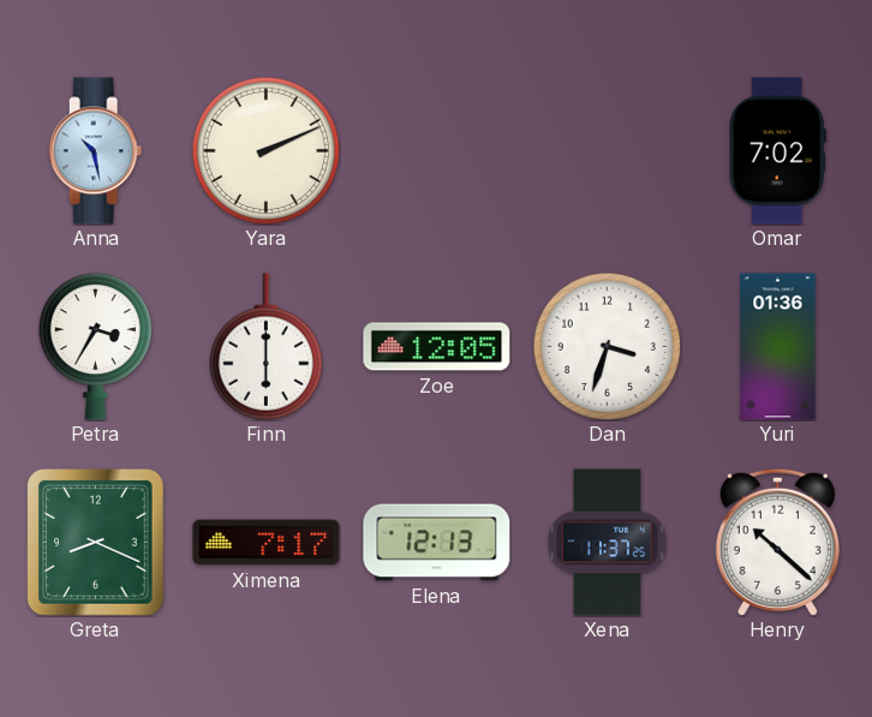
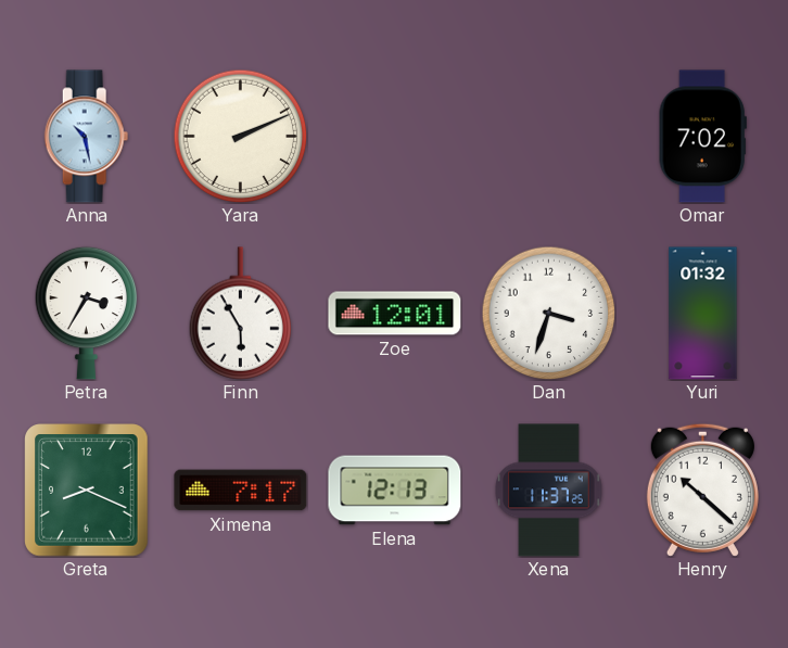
Finn: 6:00 -> 5:55 (241, 314)
Zoe: 12:05 -> 12:01 (395, 314)
Yuri: 01:36 -> 01:32 (703, 314)
